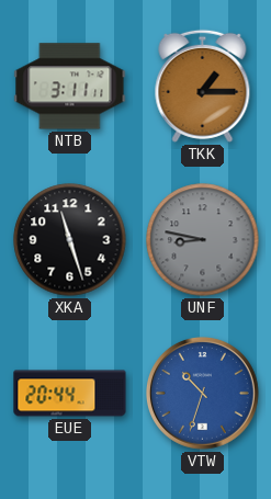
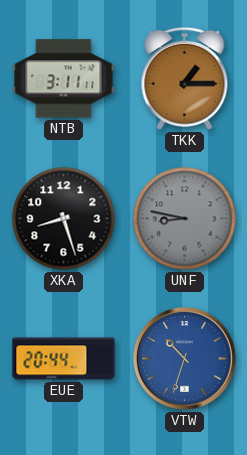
XKA: 11:27 -> 8:27 (64, 219)
